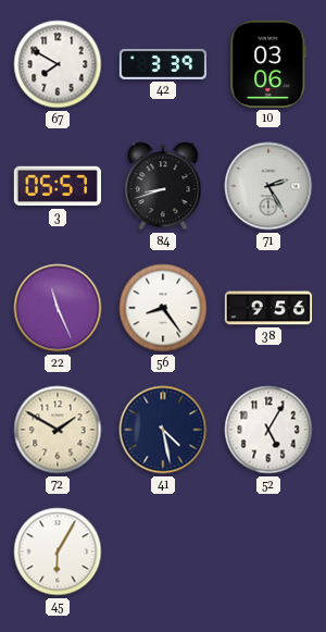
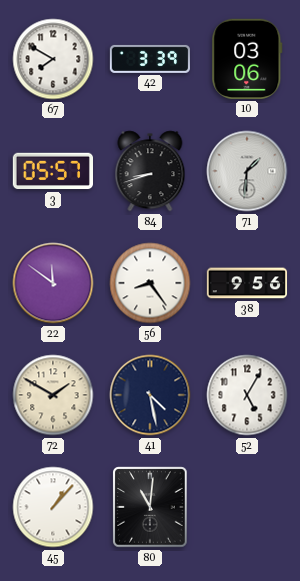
71: 2:25 -> 1:31 (247, 171)
22: 11:26 -> 11:51 (53, 283)
45: 6:05 -> 1:07 (53, 507)
80: none -> 11:01 (150, 507)
